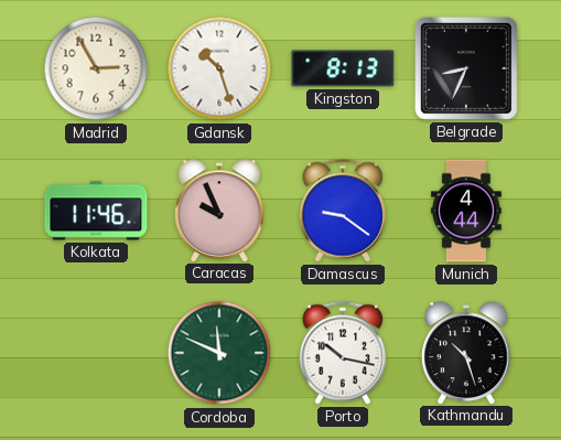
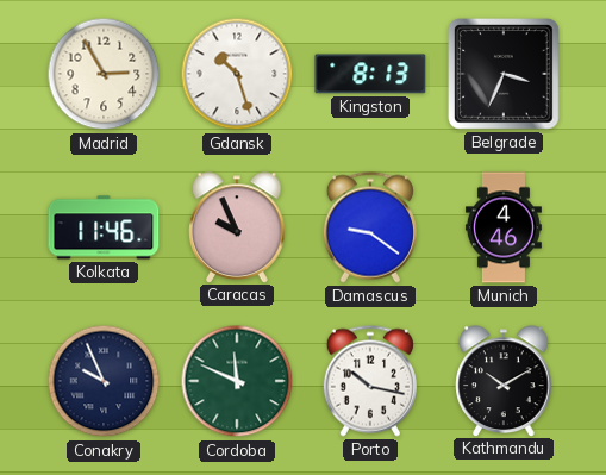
Belgrade: 8:34 -> 3:34 (505, 75)
Munich: 4:44 -> 4:46 (504, 227)
Conakry: none -> 9:56 (104, 381)
Kathmandu: 10:27 -> 10:10 (504, 381)
